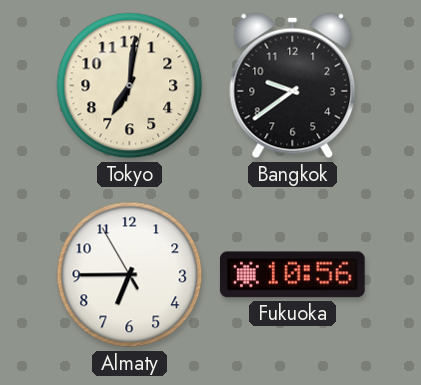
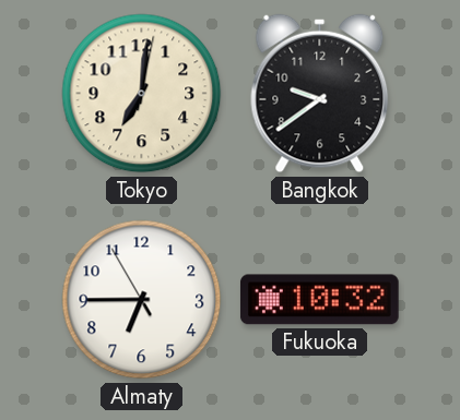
Fukuoka: 10:56 -> 10:32 (319, 300)
